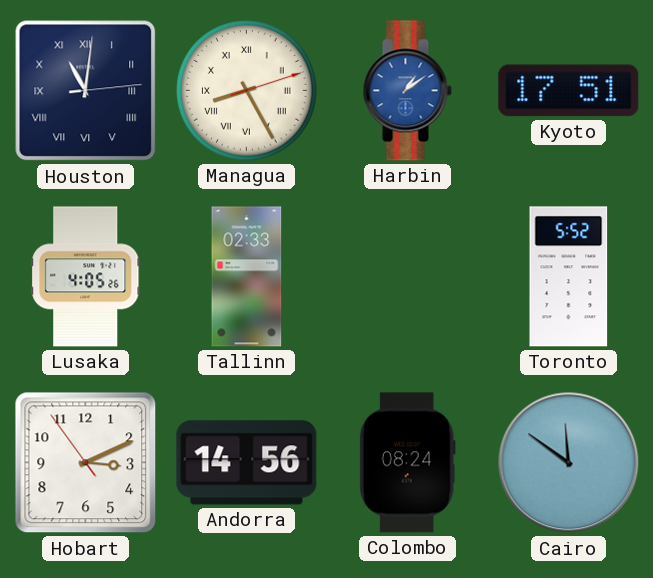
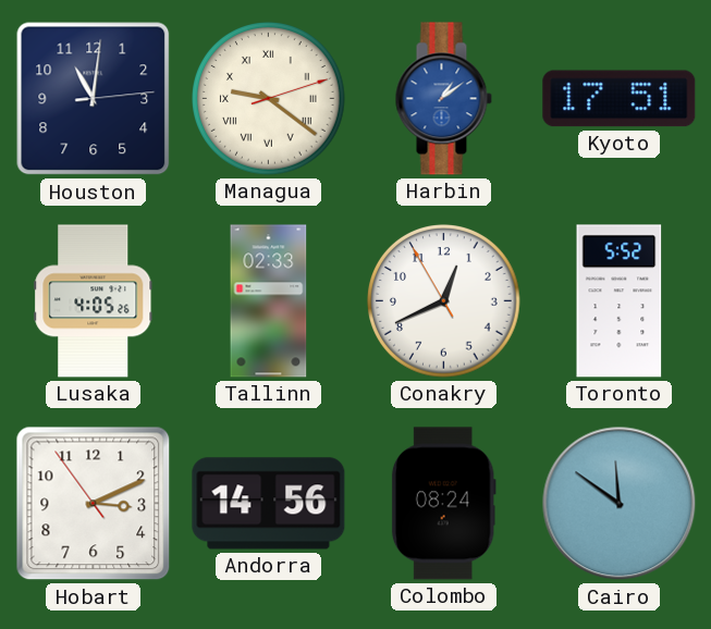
Houston numerals: Roman -> Arabic (94, 99)
Managua: 8:25 -> 9:21 (269, 99)
Conakry: none -> 12:40 (444, 301)
